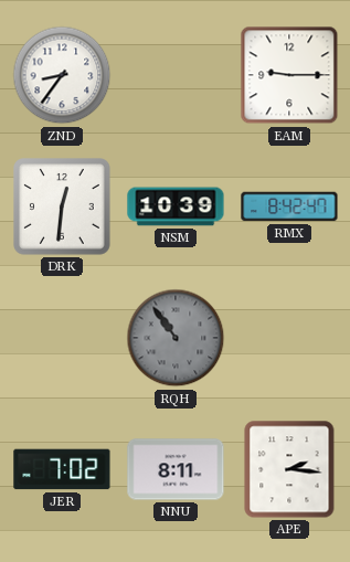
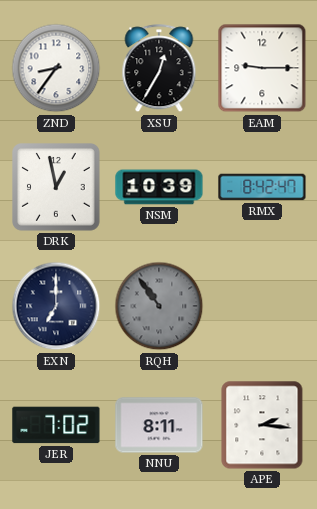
XSU: none -> 12:35 (159, 69)
DRK: 12:31 -> 12:58 (57, 188)
EXN: none -> 7:00 (56, 306)
